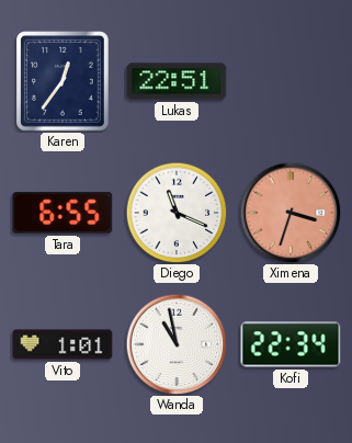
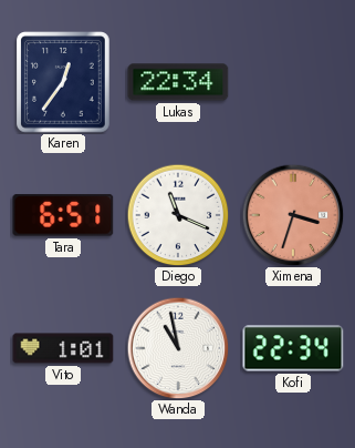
Lukas: 22:51 -> 22:34 (178, 82)
Tara: 6:55 -> 6:51 (63, 215)
